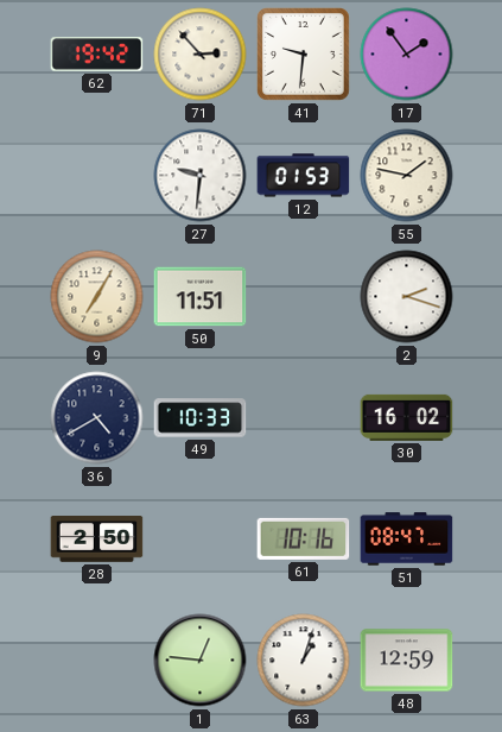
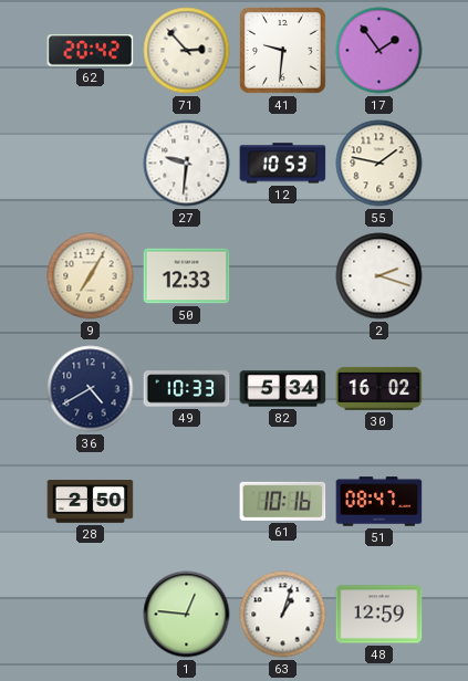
62: 19:42 -> 20:42 (91, 51)
12: 01:53 -> 10:53 (283, 164)
50: 11:51 -> 12:33 (187, 276)
82: none -> 5:34 (283, 389)
